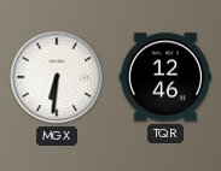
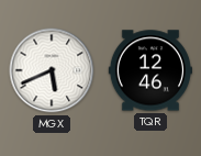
MGX: 6:31 -> 5:41 (52, 70)
